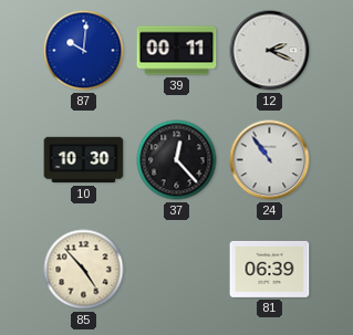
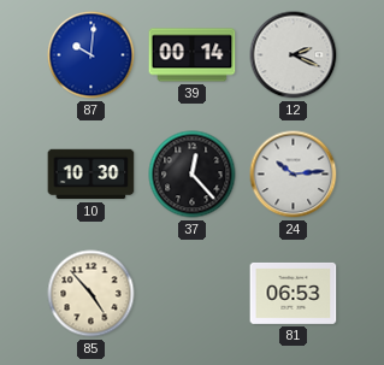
39: 00:11 -> 00:14 (193, 55)
24: 10:54 -> 10:14 (294, 175)
81: 06:39 -> 06:53 (294, 293)
